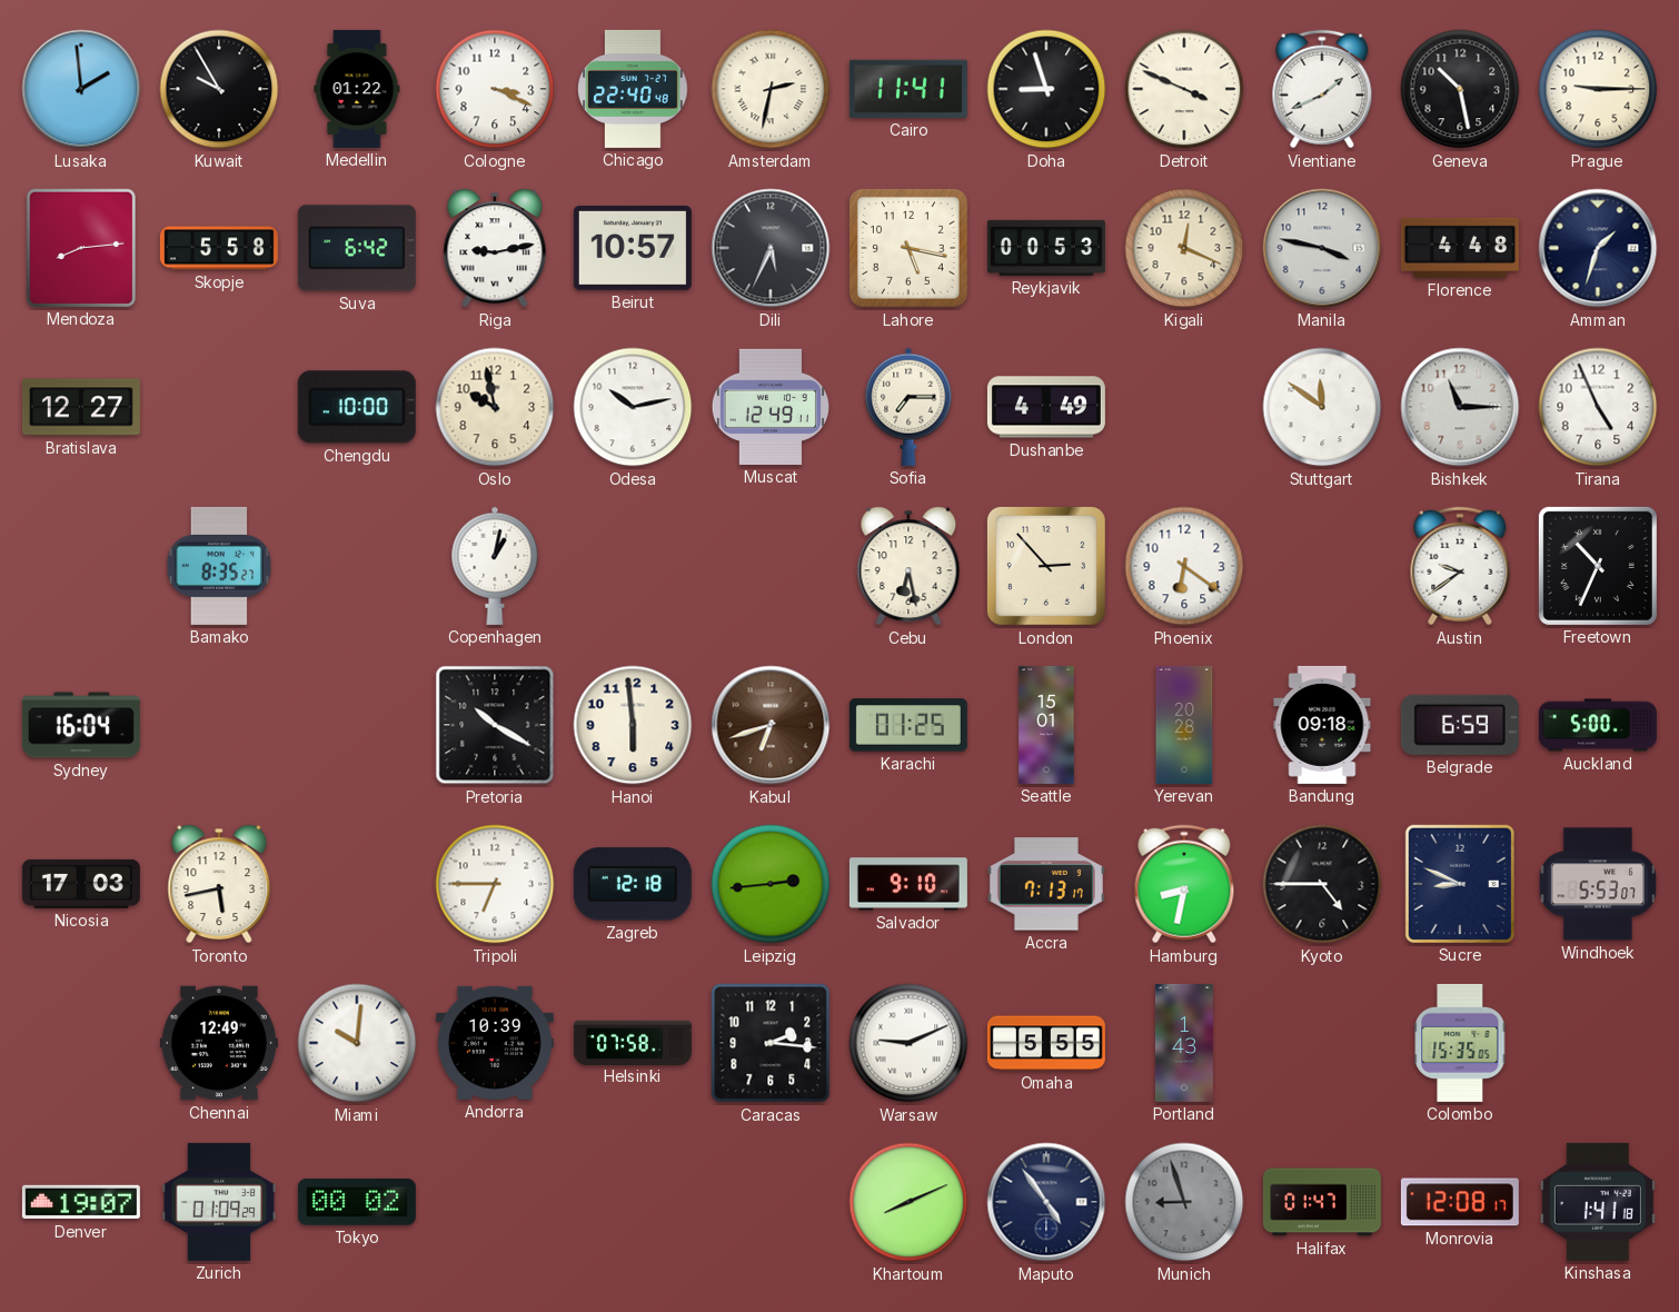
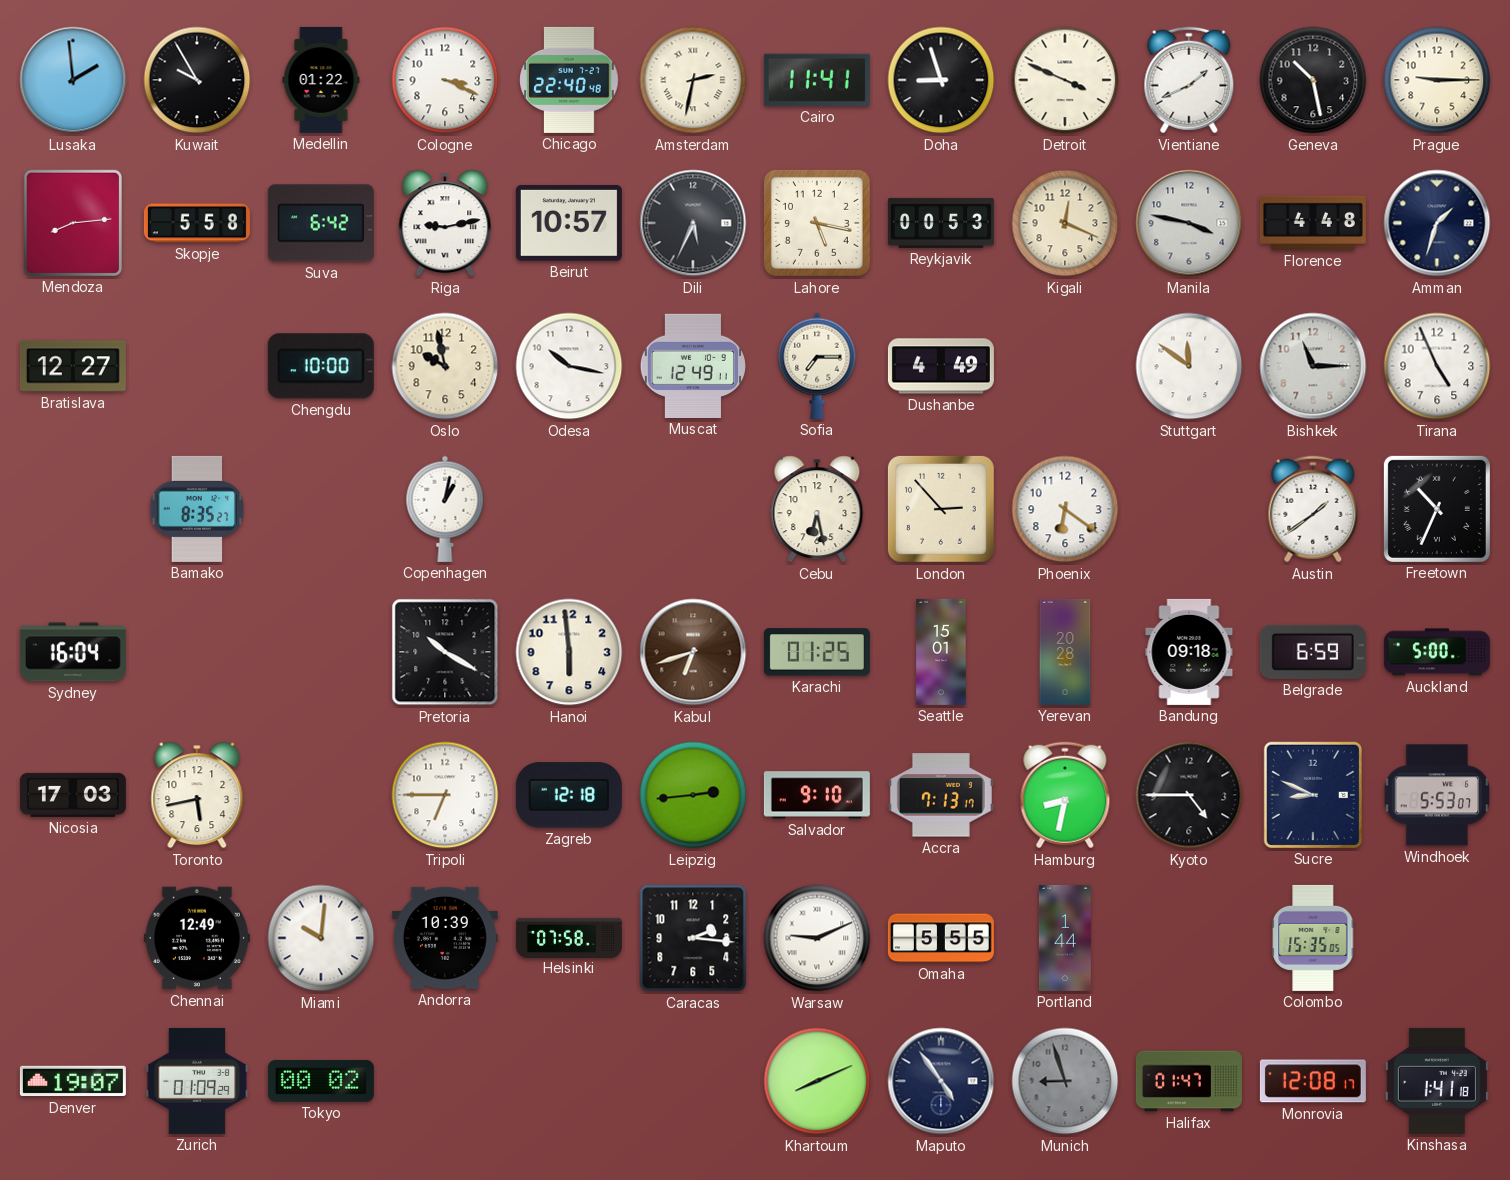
Odesa: 10:13 -> 10:17 (569, 366)
Austin: 9:39 -> 1:39 (1313, 509)
Portland: 1:43 -> 1:44 (1065, 938)
